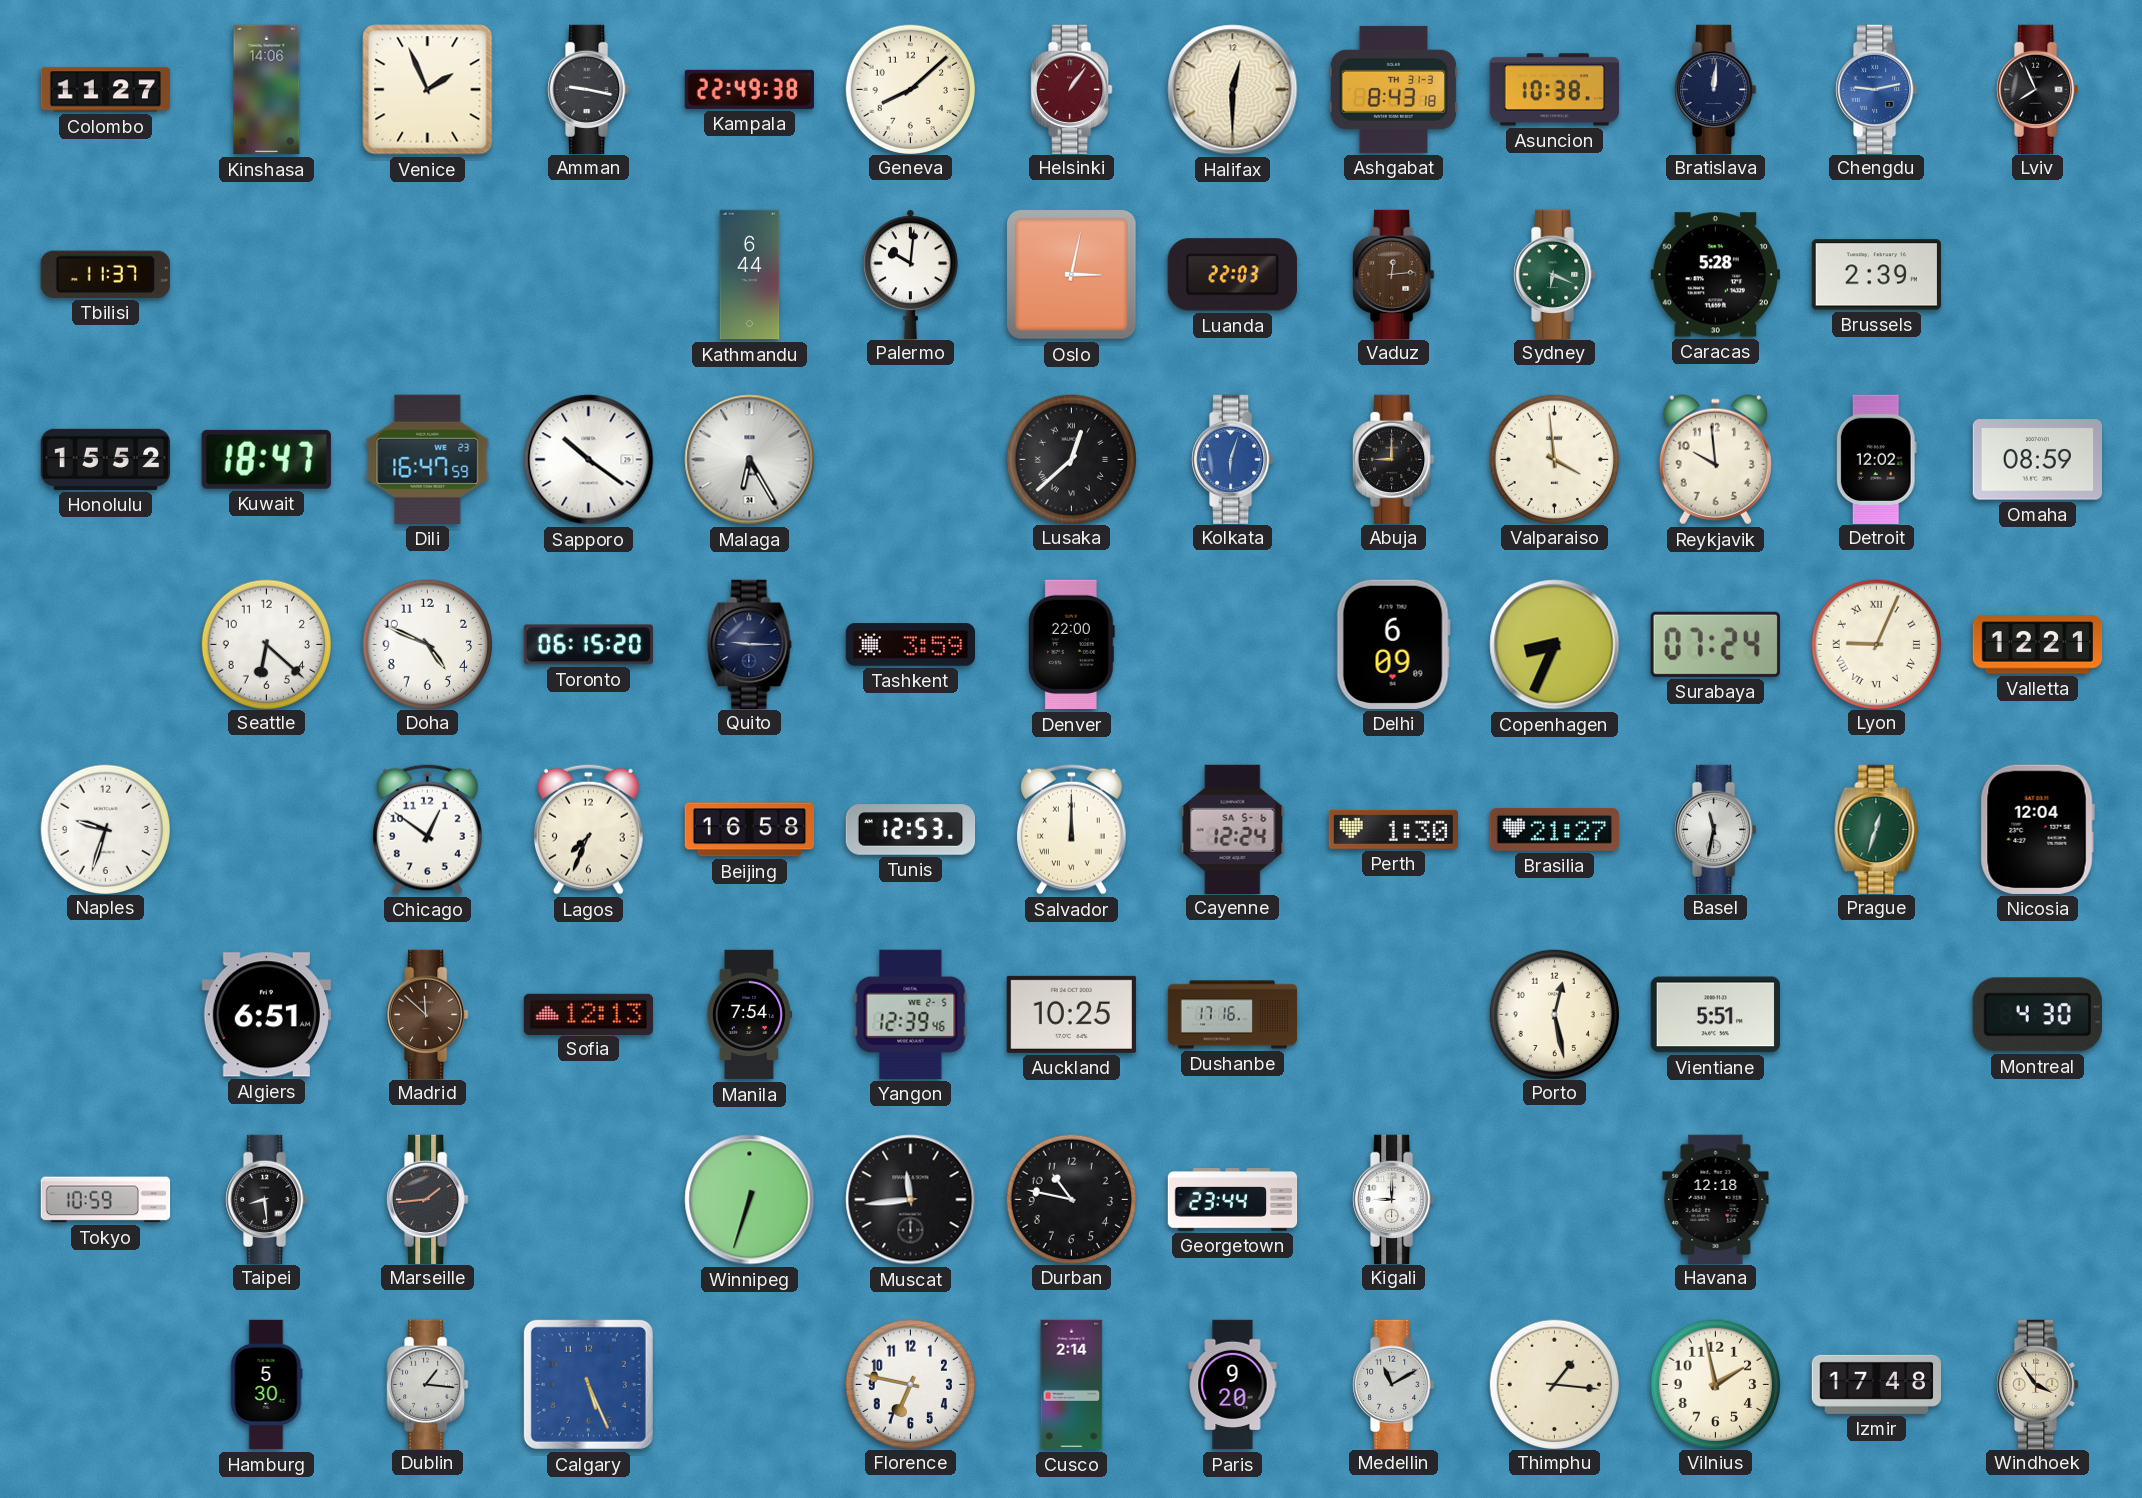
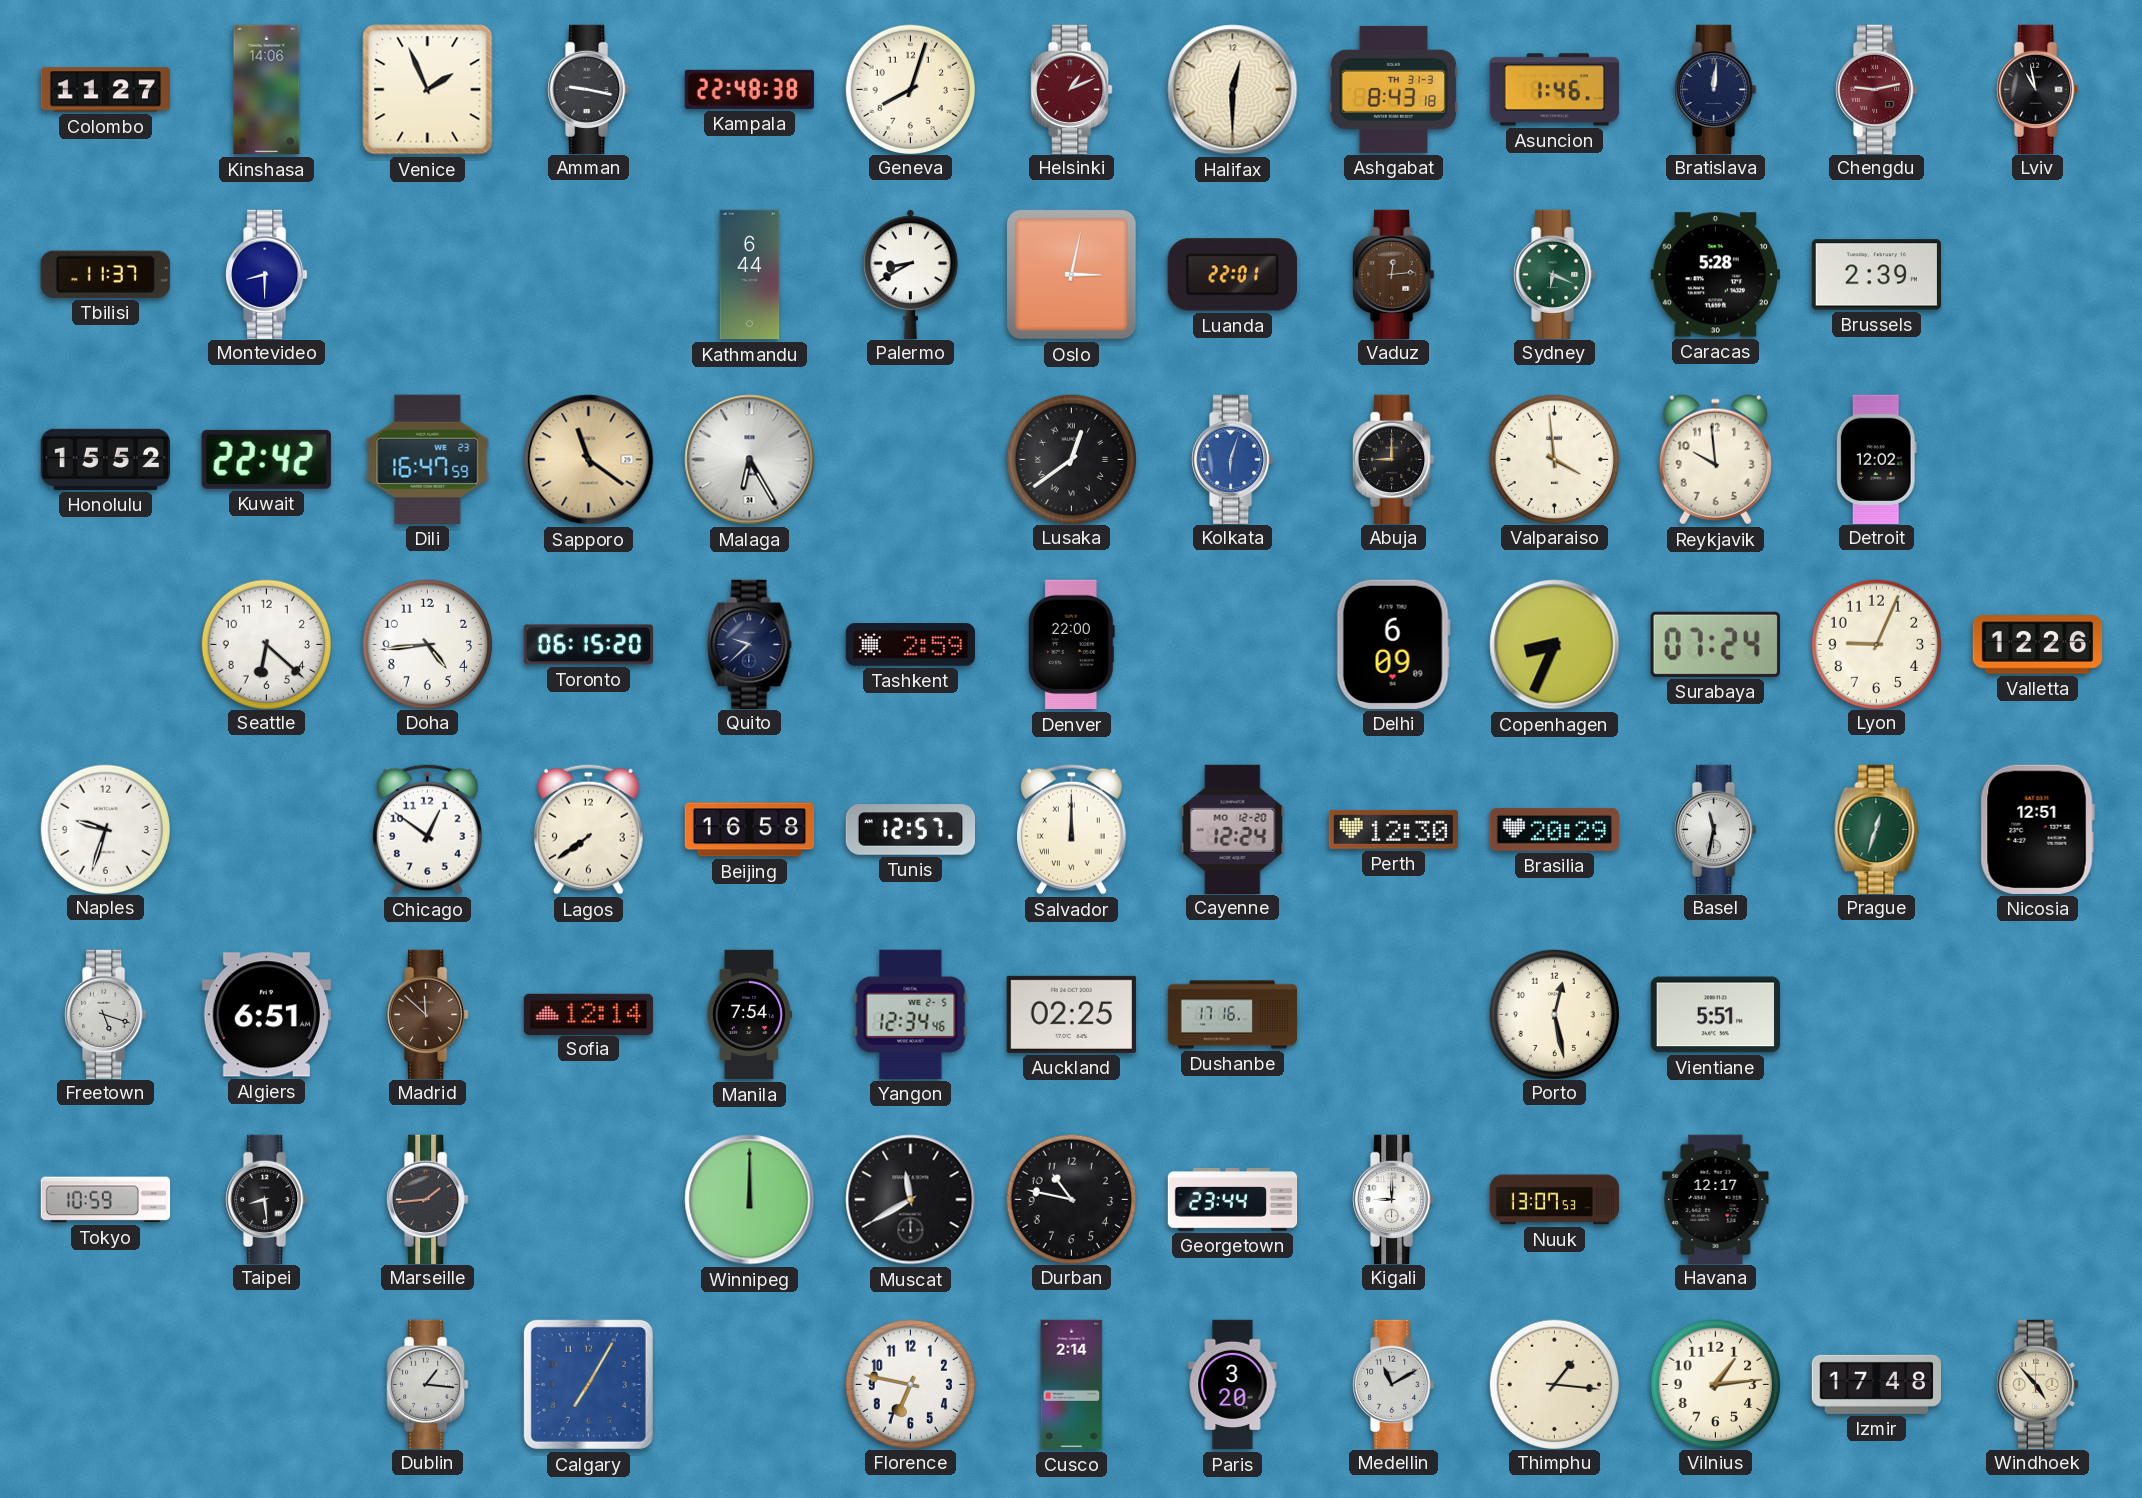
Kampala: 22:49 -> 22:48 (749, 89)
Geneva: 8:08 -> 8:03 (910, 89)
Helsinki: 1:06 -> 1:11 (1072, 89)
Asuncion: 10:38 -> 1:46 (1554, 90)
Chengdu dial: blue -> burgundy (1877, 89)
Lviv: 7:56 -> 10:58 (2038, 89)
Montevideo: none -> 8:30 (267, 274)
Palermo: 10:01 -> 8:40 (910, 274)
Luanda: 22:03 -> 22:01 (1232, 275)
Kuwait: 18:47 -> 22:42 (266, 459)
Sapporo: 10:21 -> 11:21 (589, 460)
Sapporo dial: white -> champagne (589, 460)
Lusaka: 12:38 -> 12:39 (1071, 459)
Omaha: 08:59 -> none (2037, 460)
Doha: 4:49 -> 4:44 (427, 644)
Quito: 9:15 -> 9:38 (750, 644)
Tashkent: 3:59 -> 2:59 (910, 645)
Lyon numerals: Roman -> Arabic (1876, 644)
Valletta: 12:21 -> 12:26 (2038, 645)
Lagos: 7:34 -> 7:39 (588, 829)
Tunis: 12:53 -> 12:57 (911, 830)
Cayenne date: SA 5-6 -> MO 12-20 (1233, 829)
Perth: 1:30 -> 12:30 (1393, 829)
Brasilia: 21:27 -> 20:29 (1554, 829)
Nicosia: 12:04 -> 12:51 (2037, 829)
Freetown: none -> 5:18 (106, 1014)
Sofia: 12:13 -> 12:14 (588, 1014)
Yangon: 12:39 -> 12:34 (911, 1014)
Auckland: 10:25 -> 02:25 (1071, 1014)
Montreal: 4:30 -> none (2037, 1015)
Winnipeg: 6:33 -> 12:00 (750, 1200)
Muscat: 11:44 -> 11:40 (911, 1200)
Nuuk: none -> 13:07 (1555, 1200)
Havana: 12:18 -> 12:17 (1716, 1199)
Hamburg: 5:30 -> none (266, 1385)
Calgary: 5:26 -> 7:05 (588, 1384)
Paris: 9:20 -> 3:20 (1233, 1385)
Vilnius: 1:58 -> 1:14 (1715, 1384)
Windhoek: 3:54 -> 4:53 (2038, 1384)
